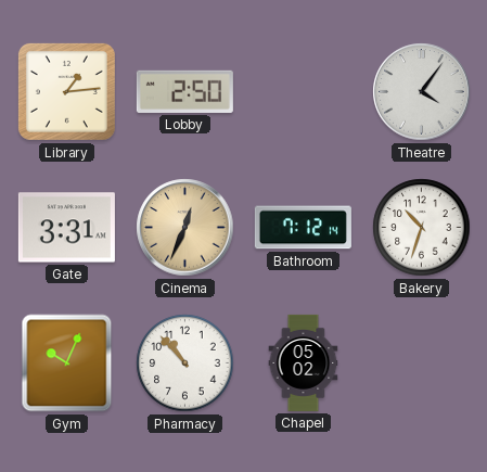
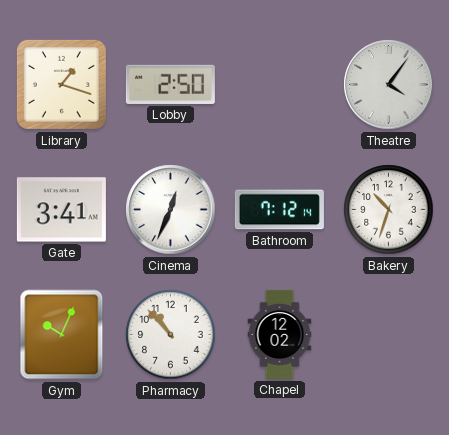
Library: 1:14 -> 1:18 (61, 84)
Gate: 3:31 -> 3:41 (61, 210)
Cinema dial: champagne -> white (171, 210)
Chapel: 05:02 -> 12:02 (280, 334)
